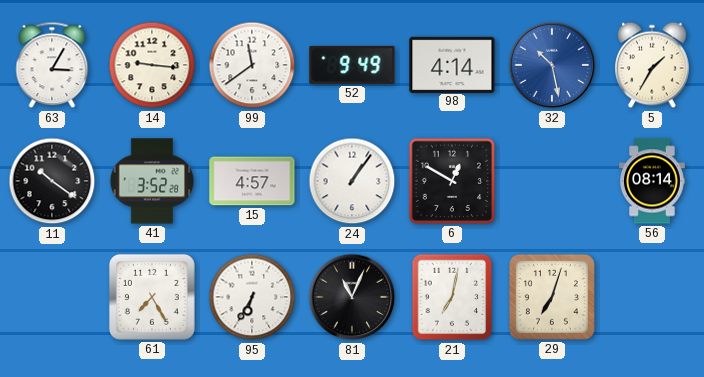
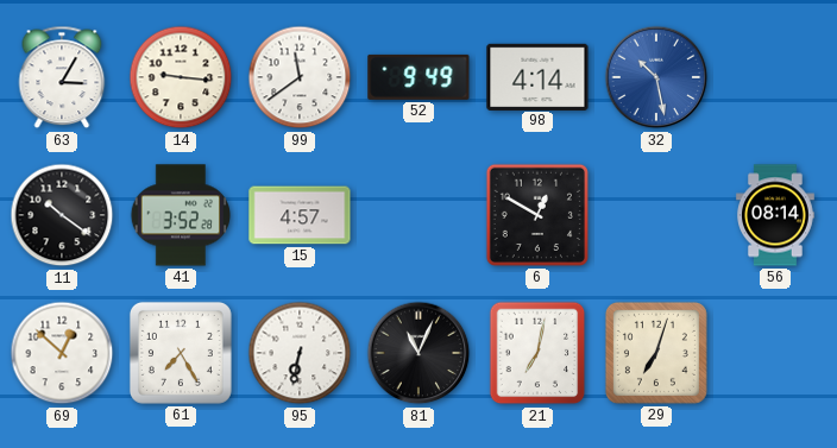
5: 1:35 -> none (652, 65)
24: 1:06 -> none (352, 181)
69: none -> 12:52 (62, 353)
95: 6:35 -> 6:32 (300, 353)
